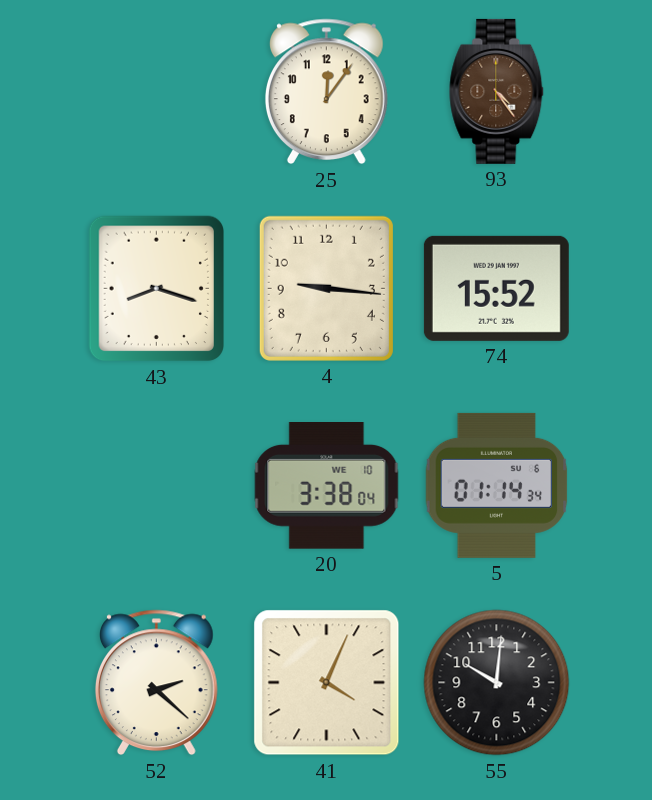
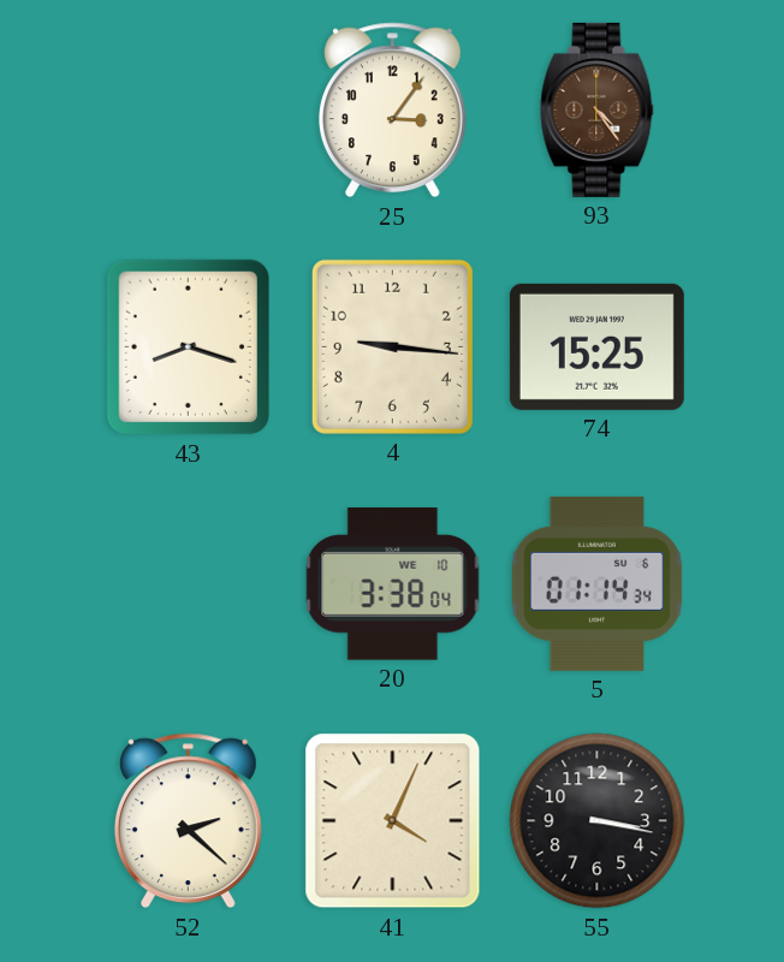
25: 12:06 -> 3:06 (392, 111)
74: 15:52 -> 15:25 (596, 346)
55: 10:01 -> 3:17 (598, 821)
